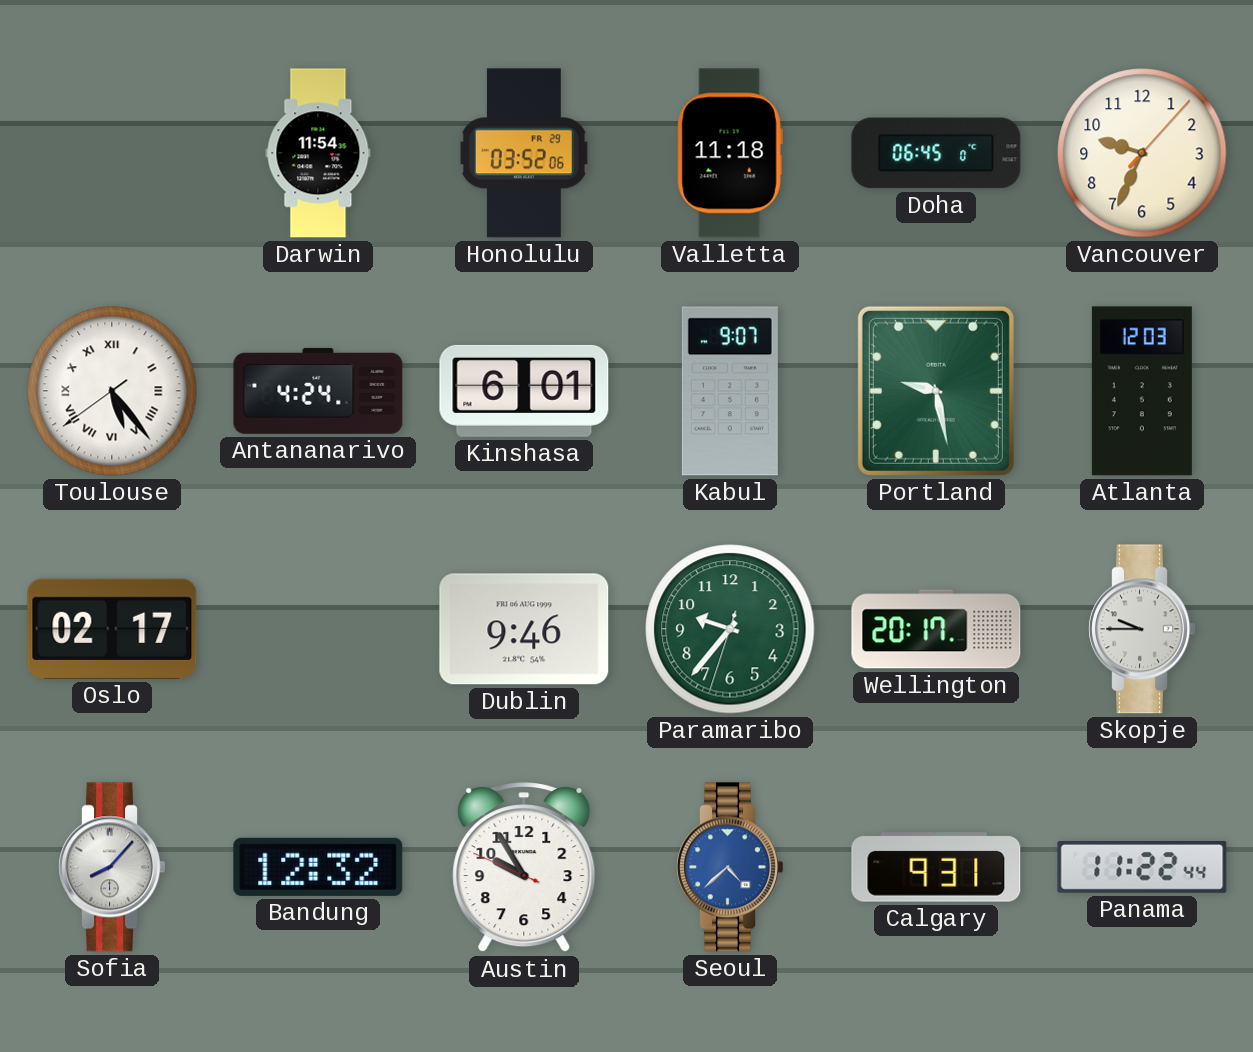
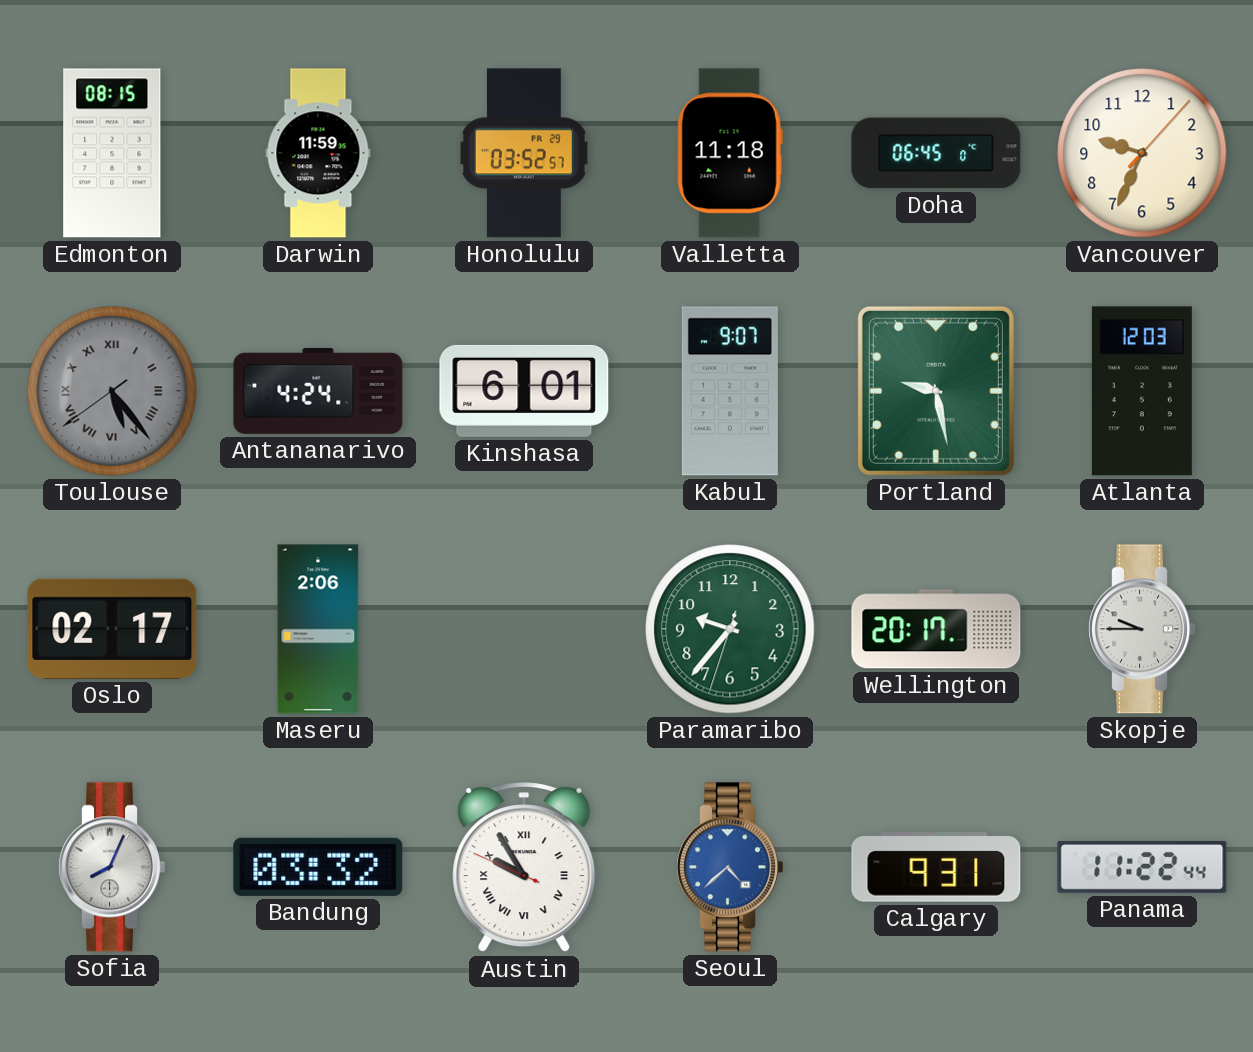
Edmonton: none -> 08:15 (112, 153)
Darwin: 11:54 -> 11:59 (318, 153)
Honolulu: 03:52:06 -> 03:52:57 (524, 153)
Toulouse dial: white -> grey (112, 391)
Maseru: none -> 2:06 (318, 629)
Dublin: 9:46 -> none (524, 629)
Sofia: 8:07 -> 8:04 (111, 867)
Bandung: 12:32 -> 03:32 (318, 867)
Austin numerals: Arabic -> Roman (524, 868)
